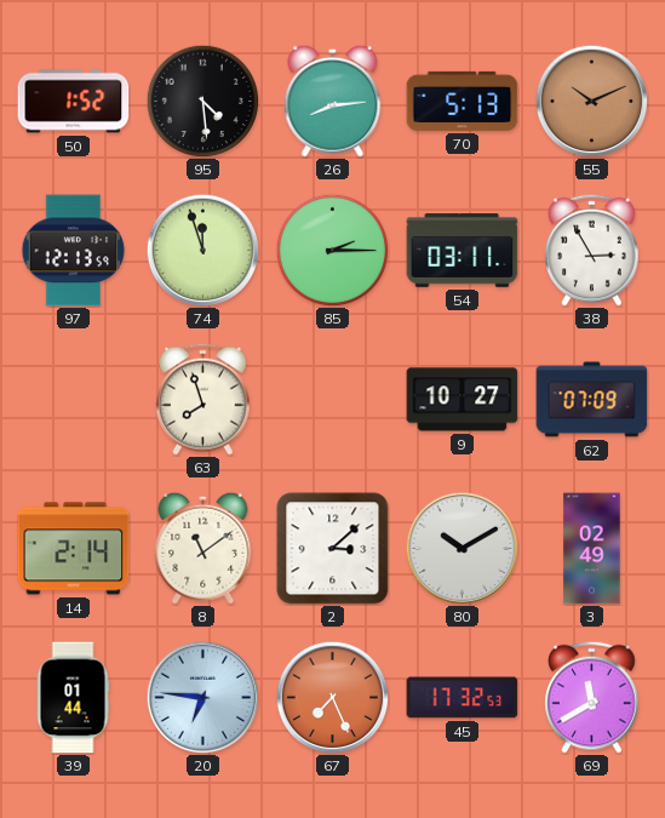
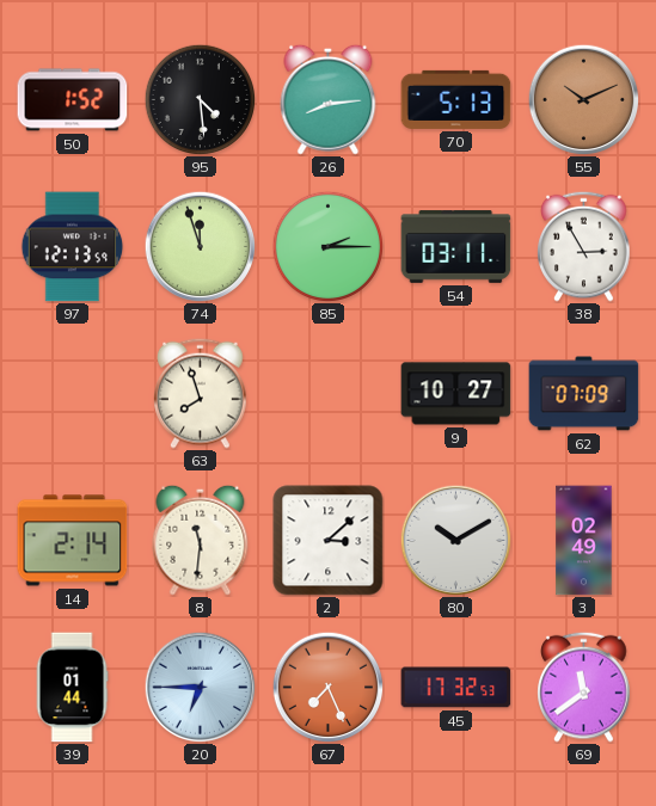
8: 11:09 -> 11:31 (201, 540)
20: 6:46 -> 6:45 (200, 687)
69: 11:40 -> 11:39 (584, 687)
